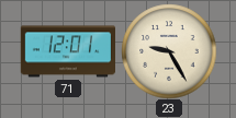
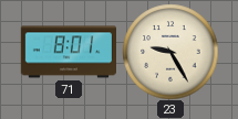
71: 12:01 -> 8:01 (68, 52)
